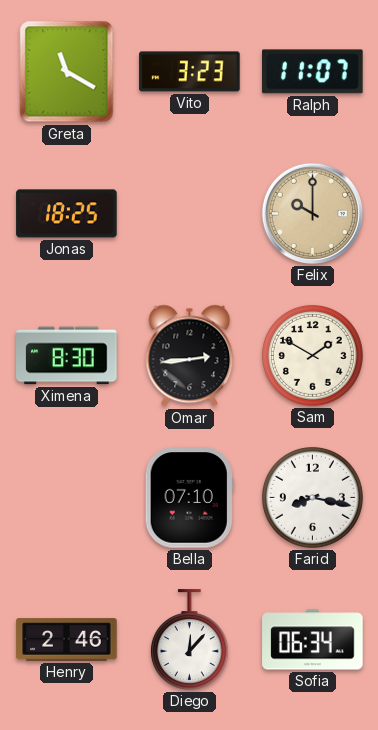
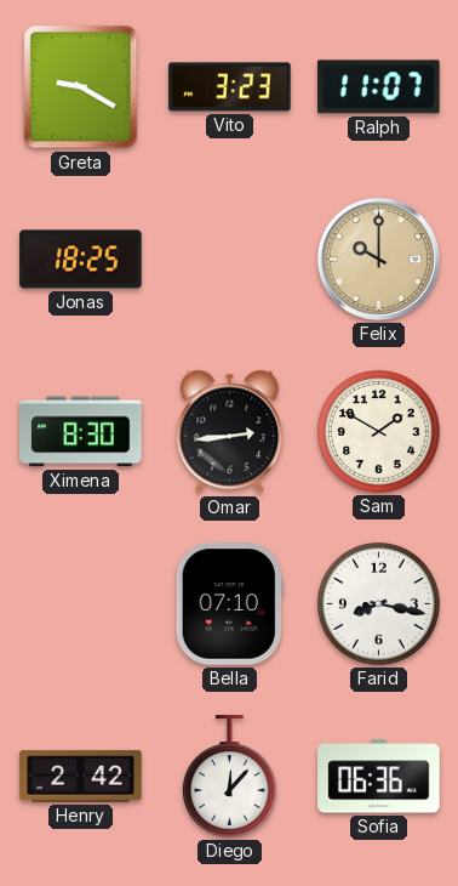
Greta: 11:20 -> 9:20 (81, 87)
Henry: 2:46 -> 2:42 (81, 777)
Sofia: 06:34 -> 06:36 (379, 777)
